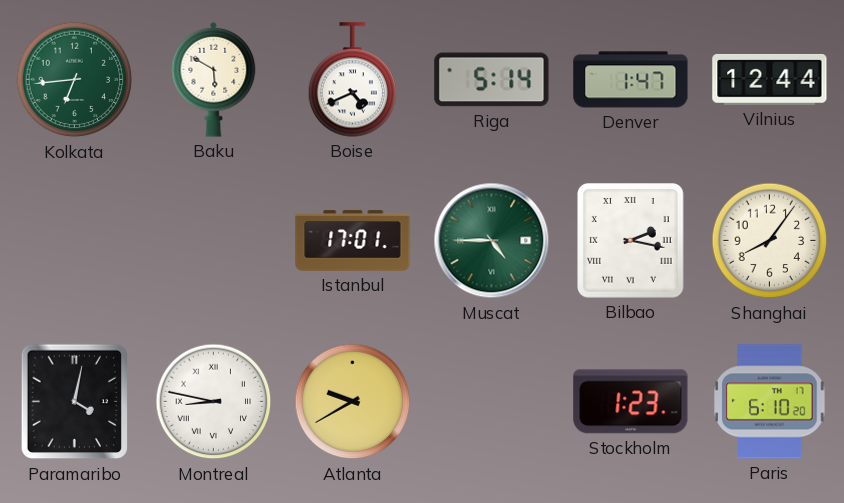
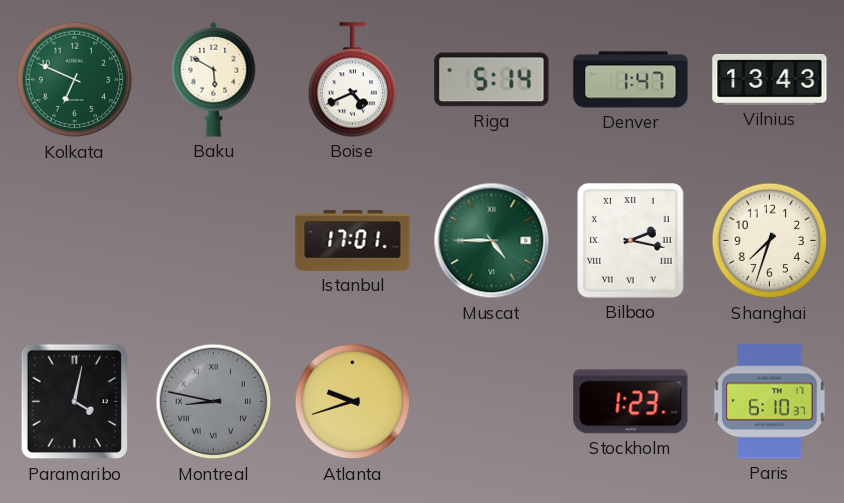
Kolkata: 6:44 -> 6:49 (75, 80)
Vilnius: 12:44 -> 13:43 (770, 79)
Shanghai: 8:06 -> 7:33 (770, 241)
Montreal dial: white -> grey (214, 402)
Atlanta: 9:40 -> 9:42 (353, 402)
Paris: 6:10:20 -> 6:10:37 (770, 402)
